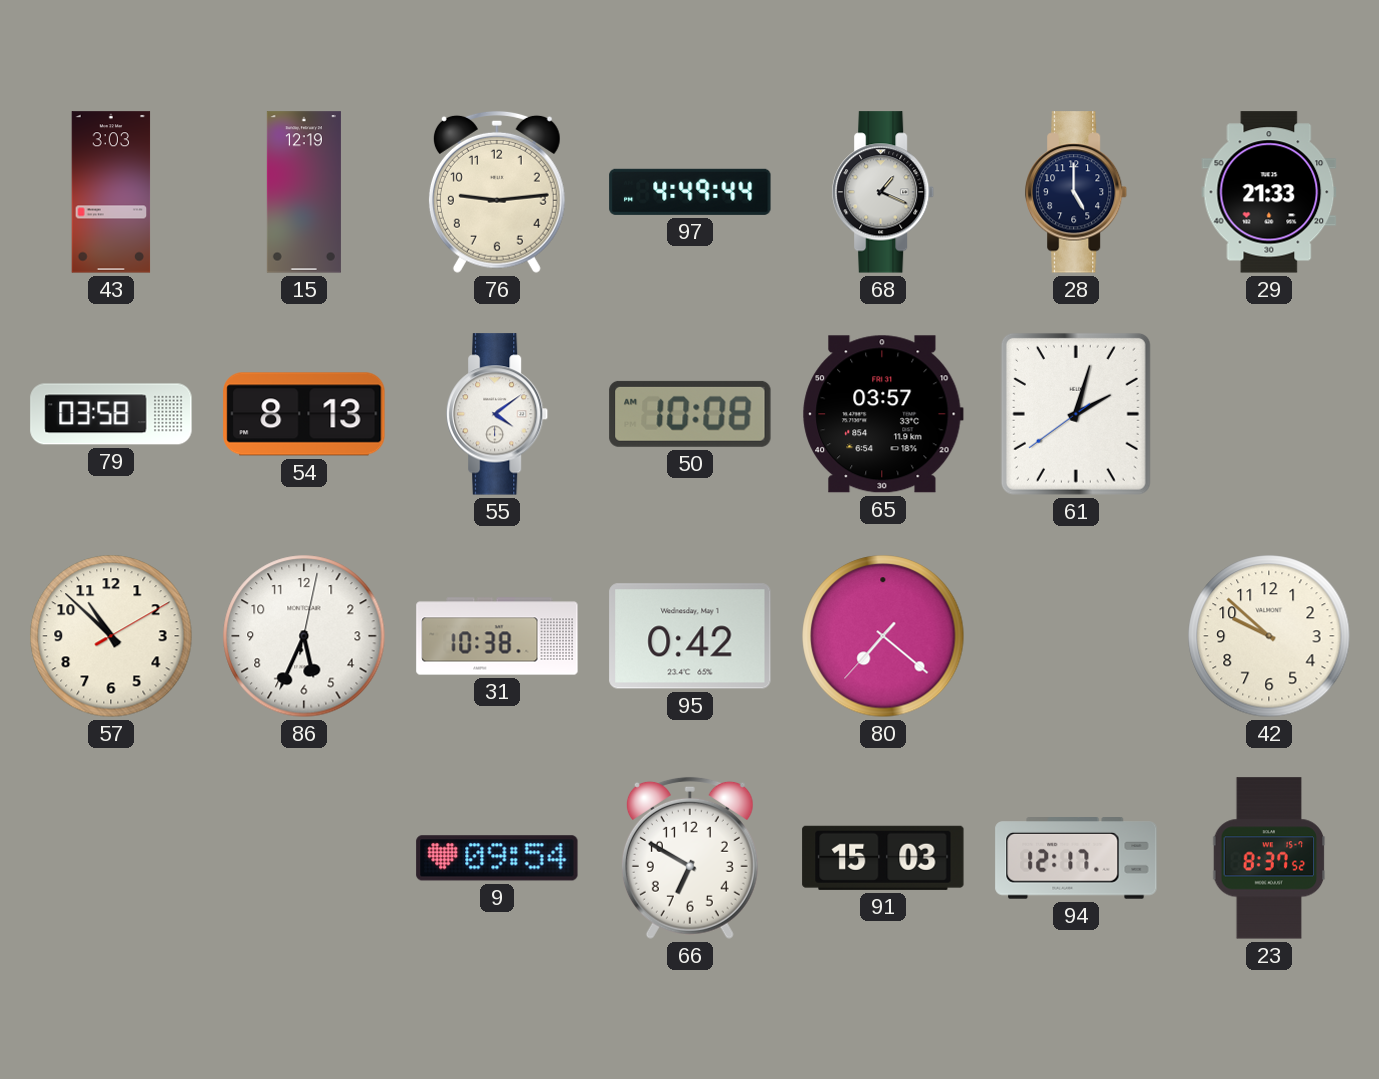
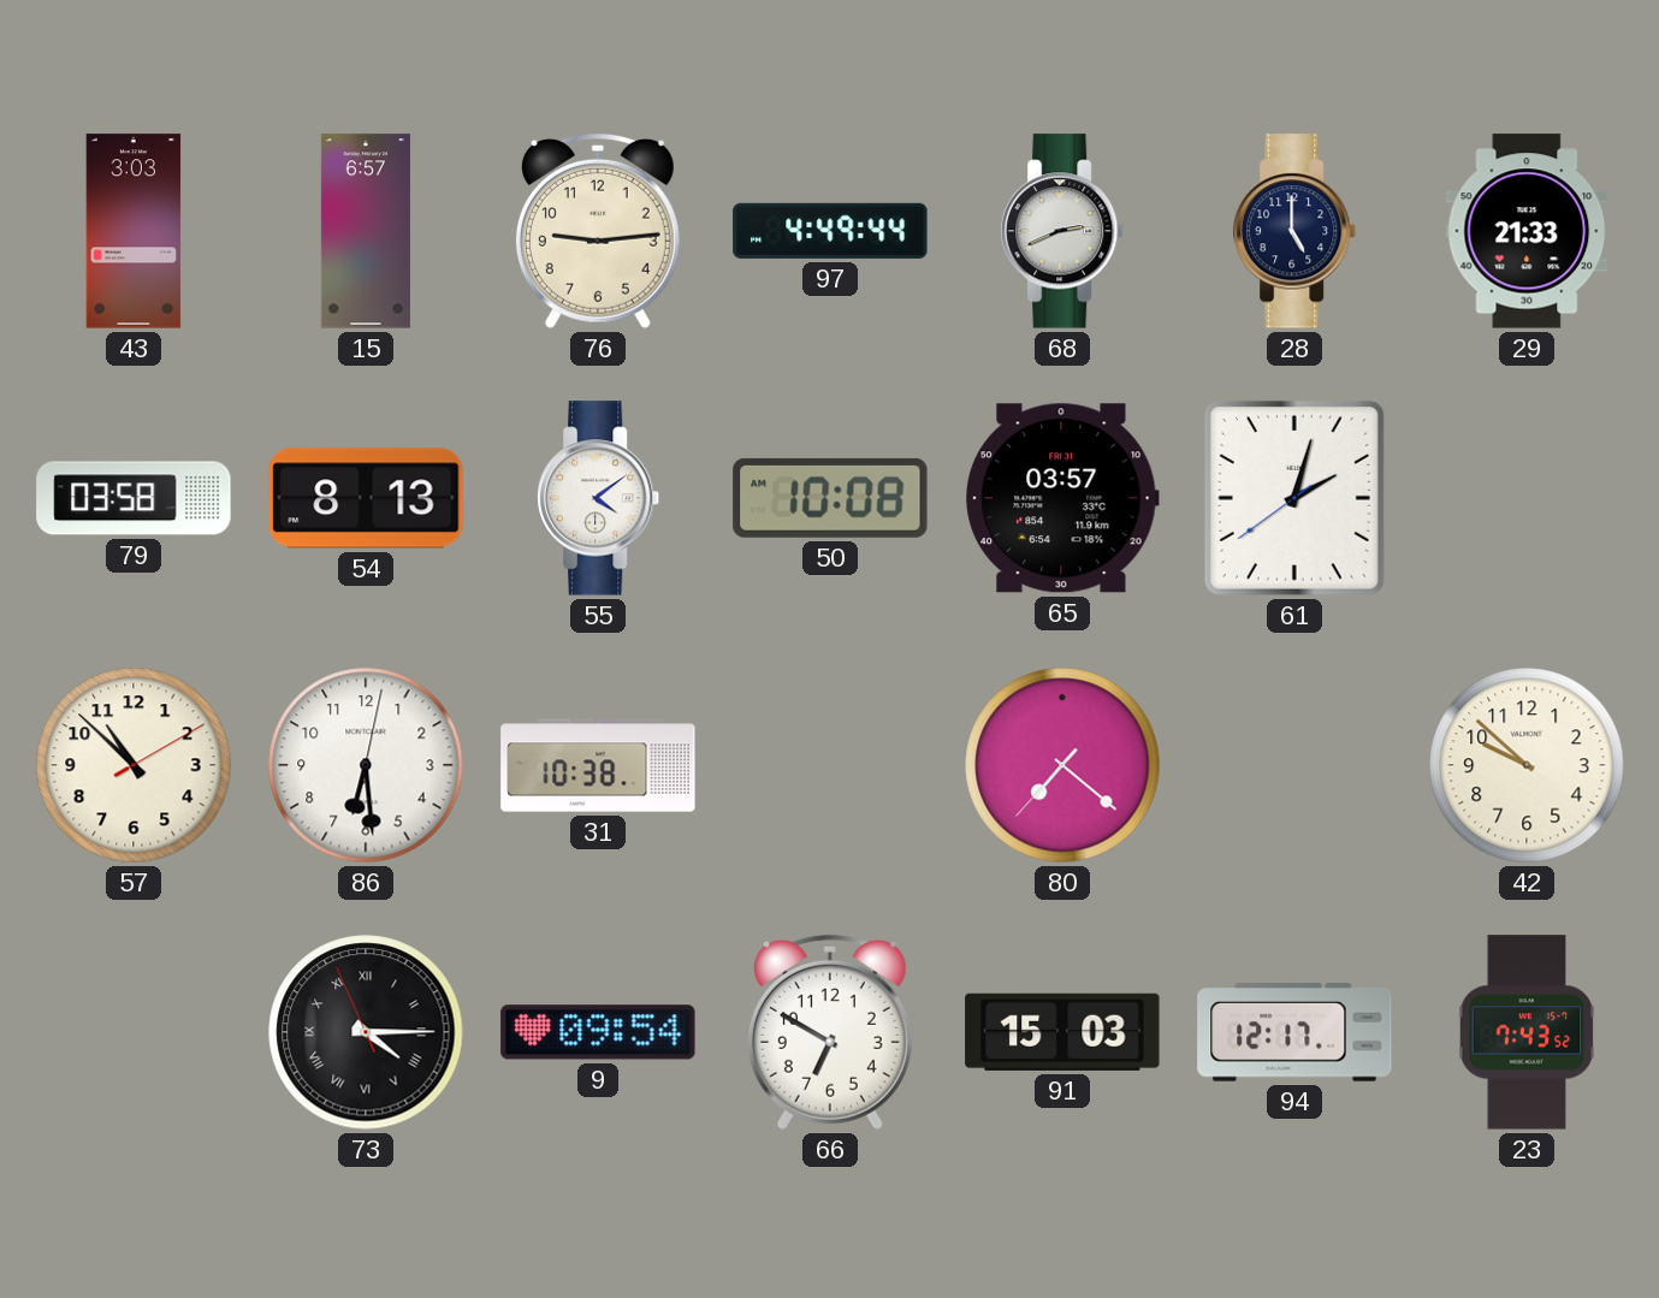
15: 12:19 -> 6:57 (366, 231)
68: 1:19 -> 2:41 (1063, 231)
86: 5:34 -> 6:29 (366, 765)
95: 0:42 -> none (690, 636)
73: none -> 4:14 (366, 1032)
23: 8:37 -> 7:43 (1527, 1032)
